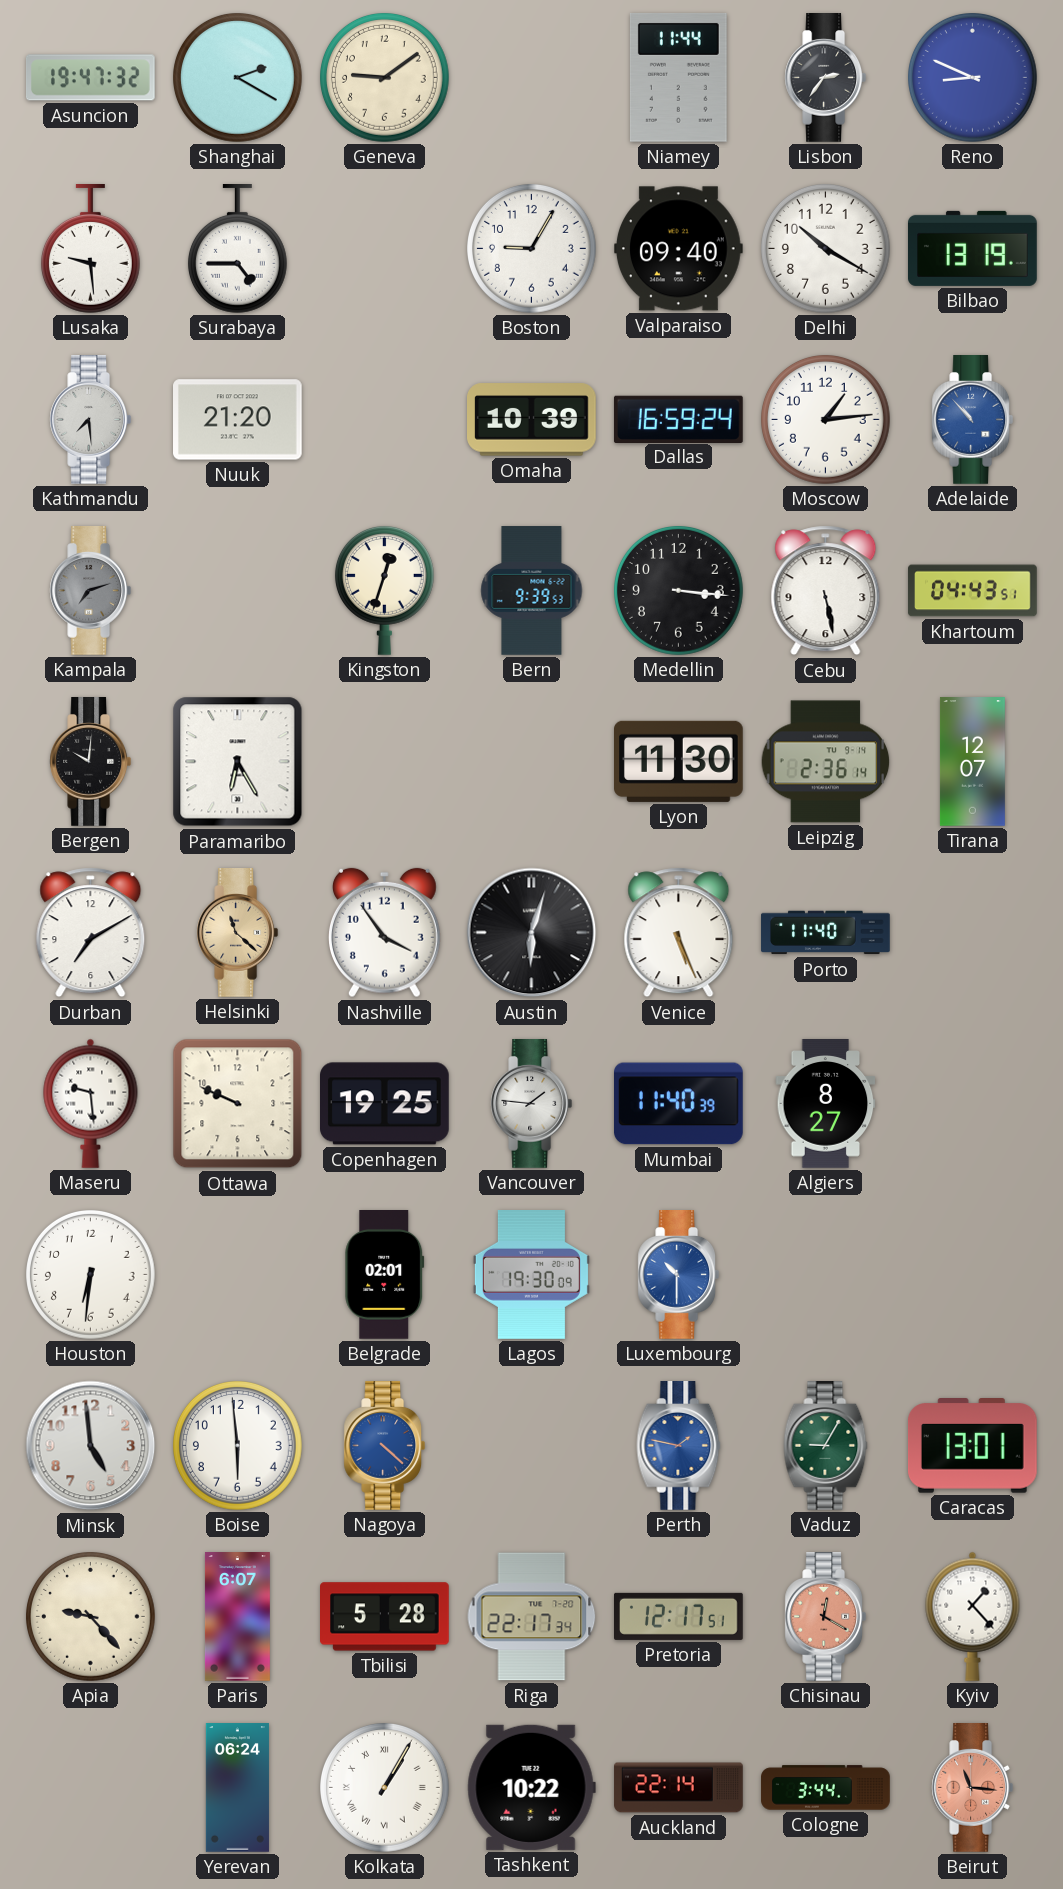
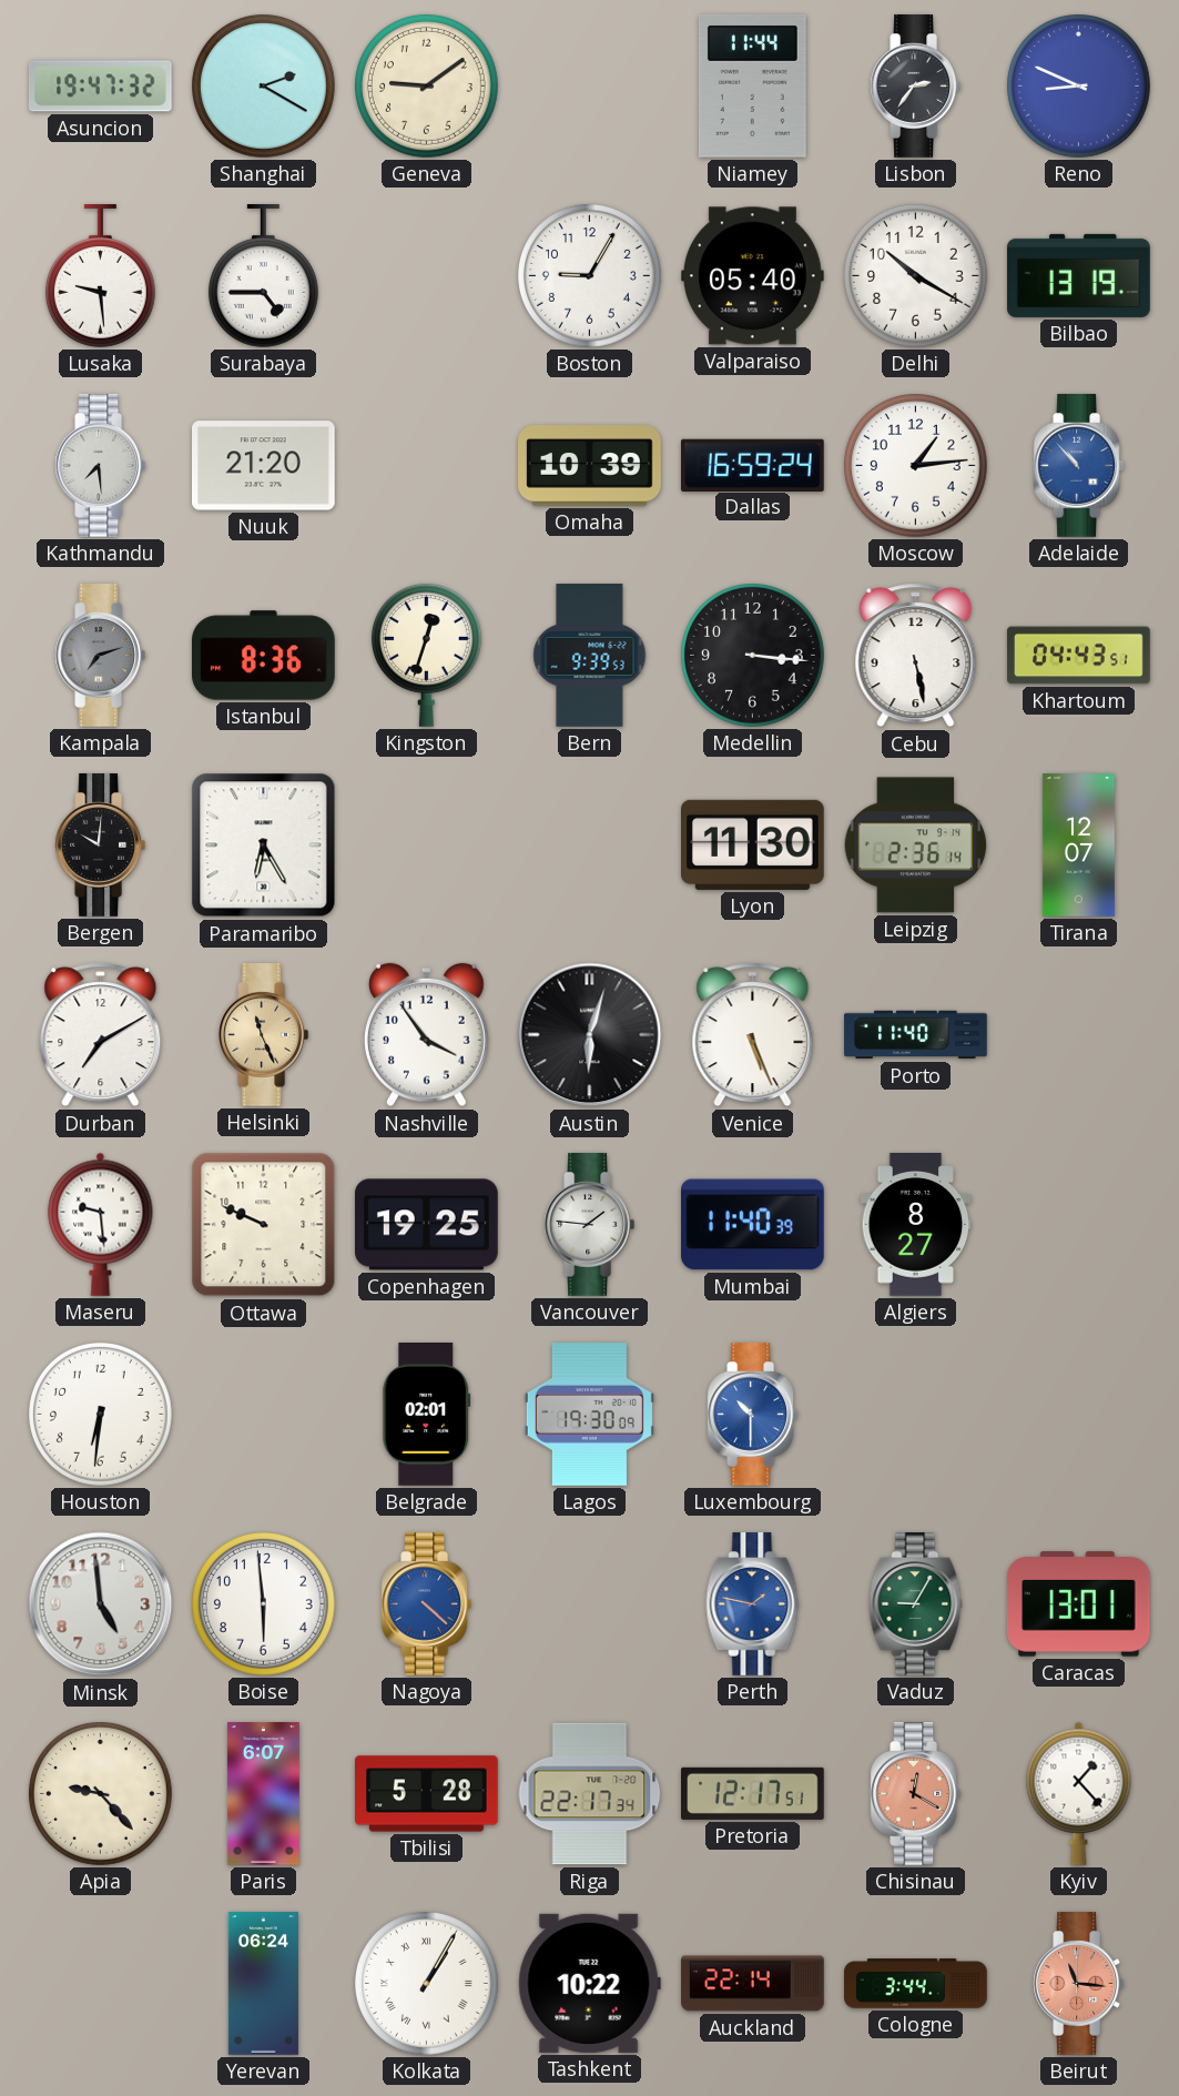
Valparaiso: 09:40 -> 05:40 (753, 276)
Istanbul: none -> 8:36 (264, 656)
Helsinki: 11:22 -> 11:26 (264, 1035)
